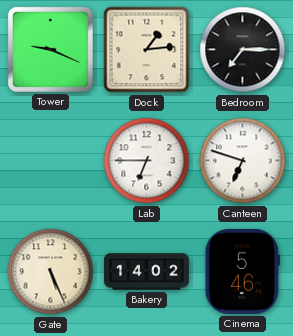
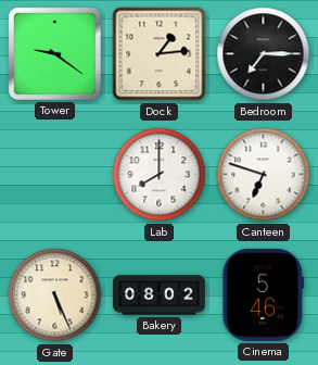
Tower: 9:19 -> 9:21 (54, 53)
Lab: 6:45 -> 8:00 (160, 175)
Bakery: 14:02 -> 08:02 (158, 295)
